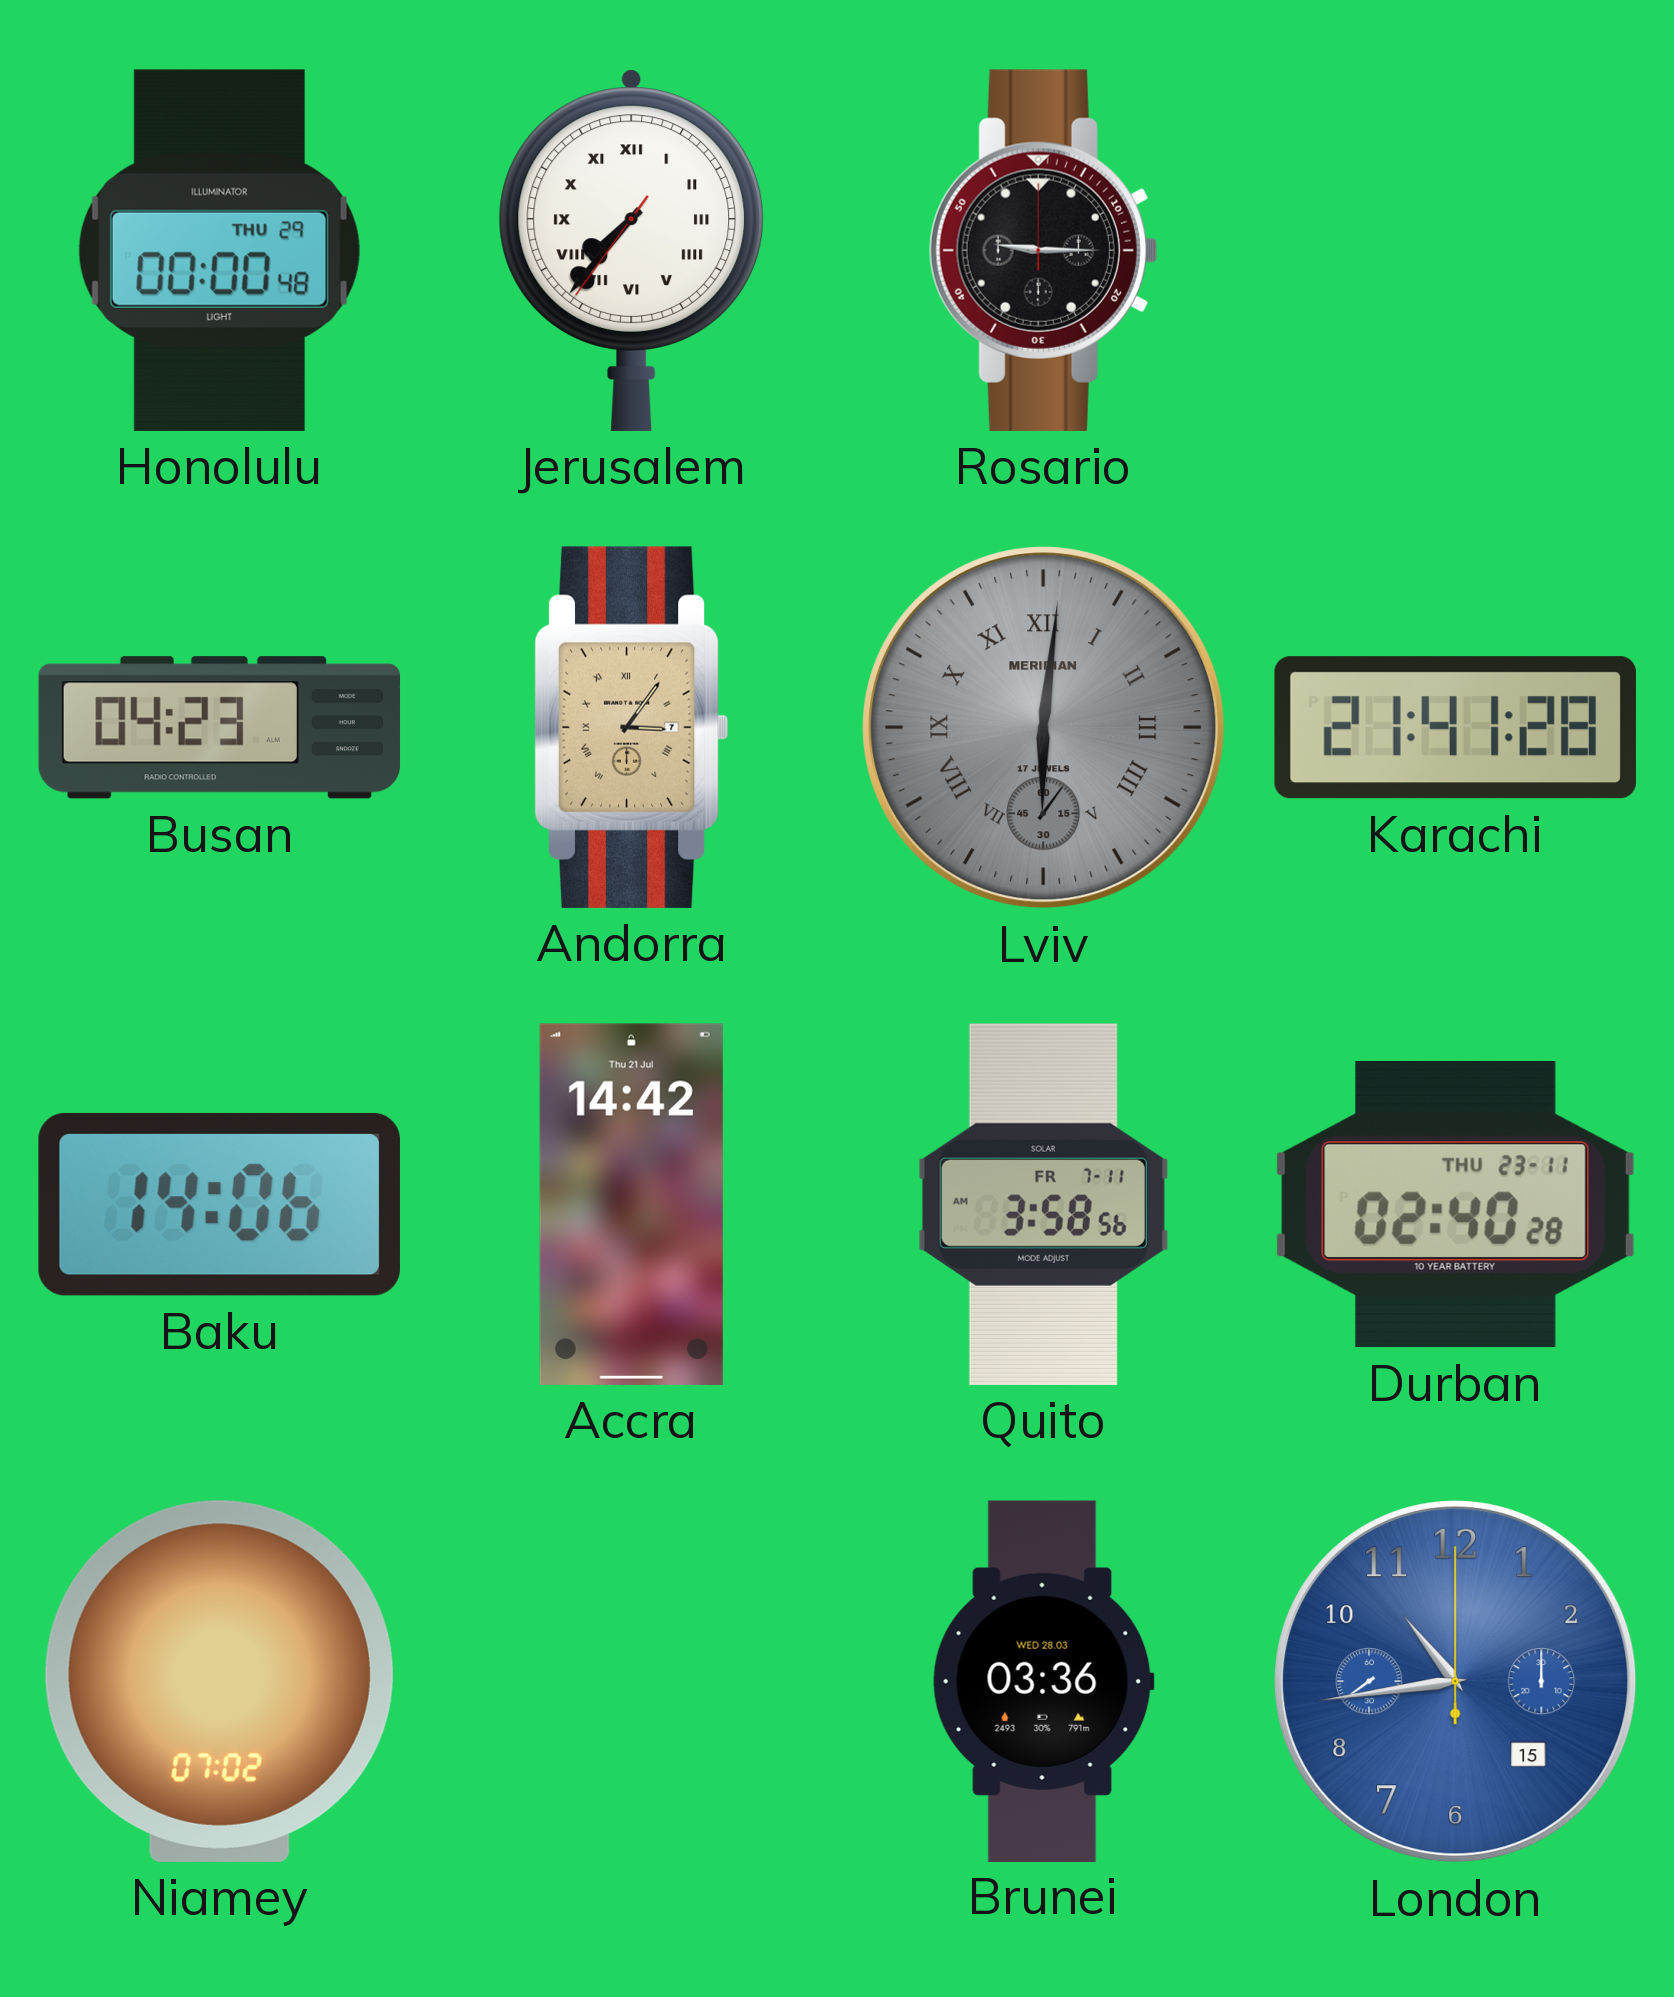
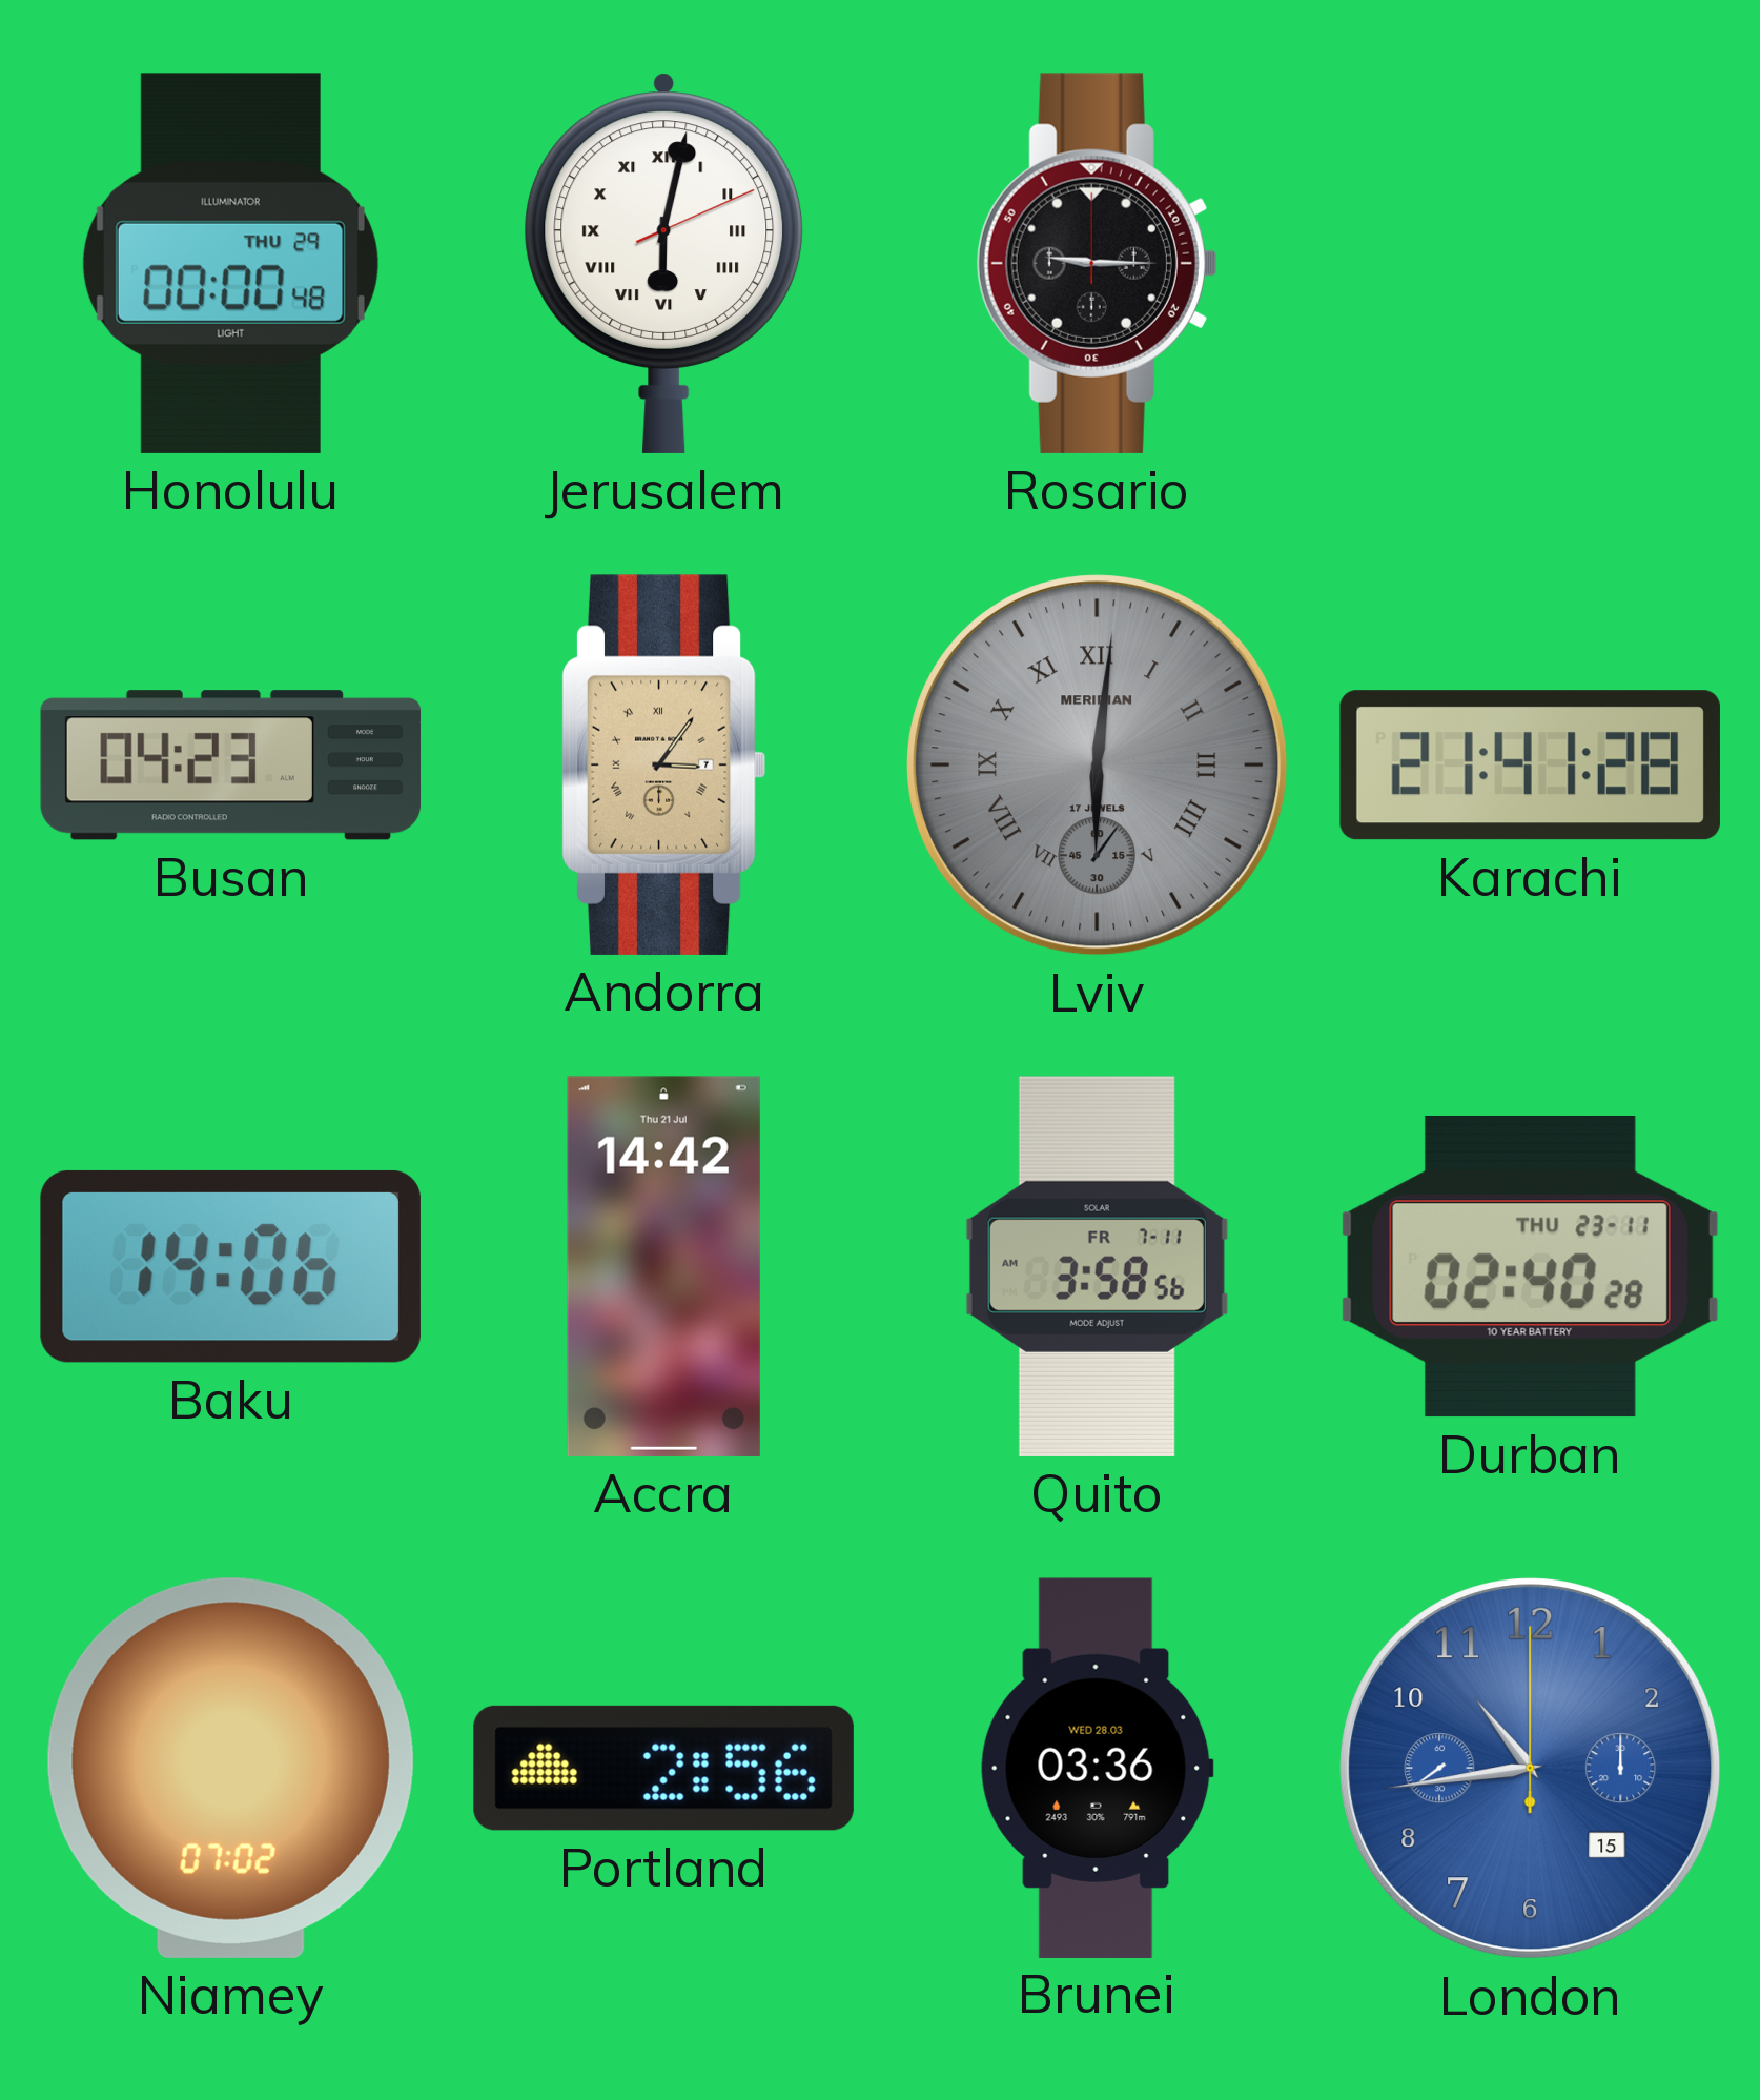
Jerusalem: 7:36 -> 6:02 (664, 263)
Portland: none -> 2:56 (663, 1768)
